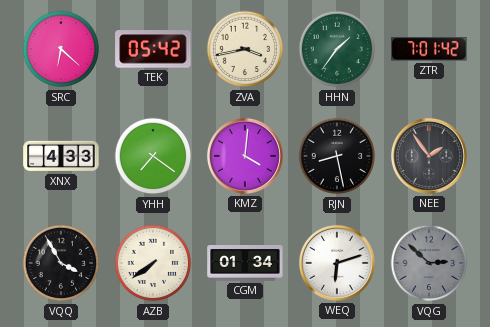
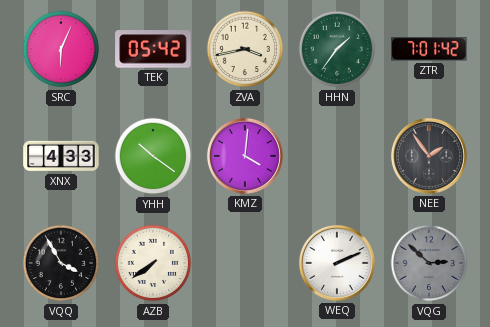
SRC: 6:22 -> 6:04 (61, 49)
YHH: 7:21 -> 10:21 (153, 156)
RJN: 8:28 -> none (337, 156)
CGM: 01:34 -> none (245, 264)
WEQ: 6:12 -> 2:11 (337, 263)
